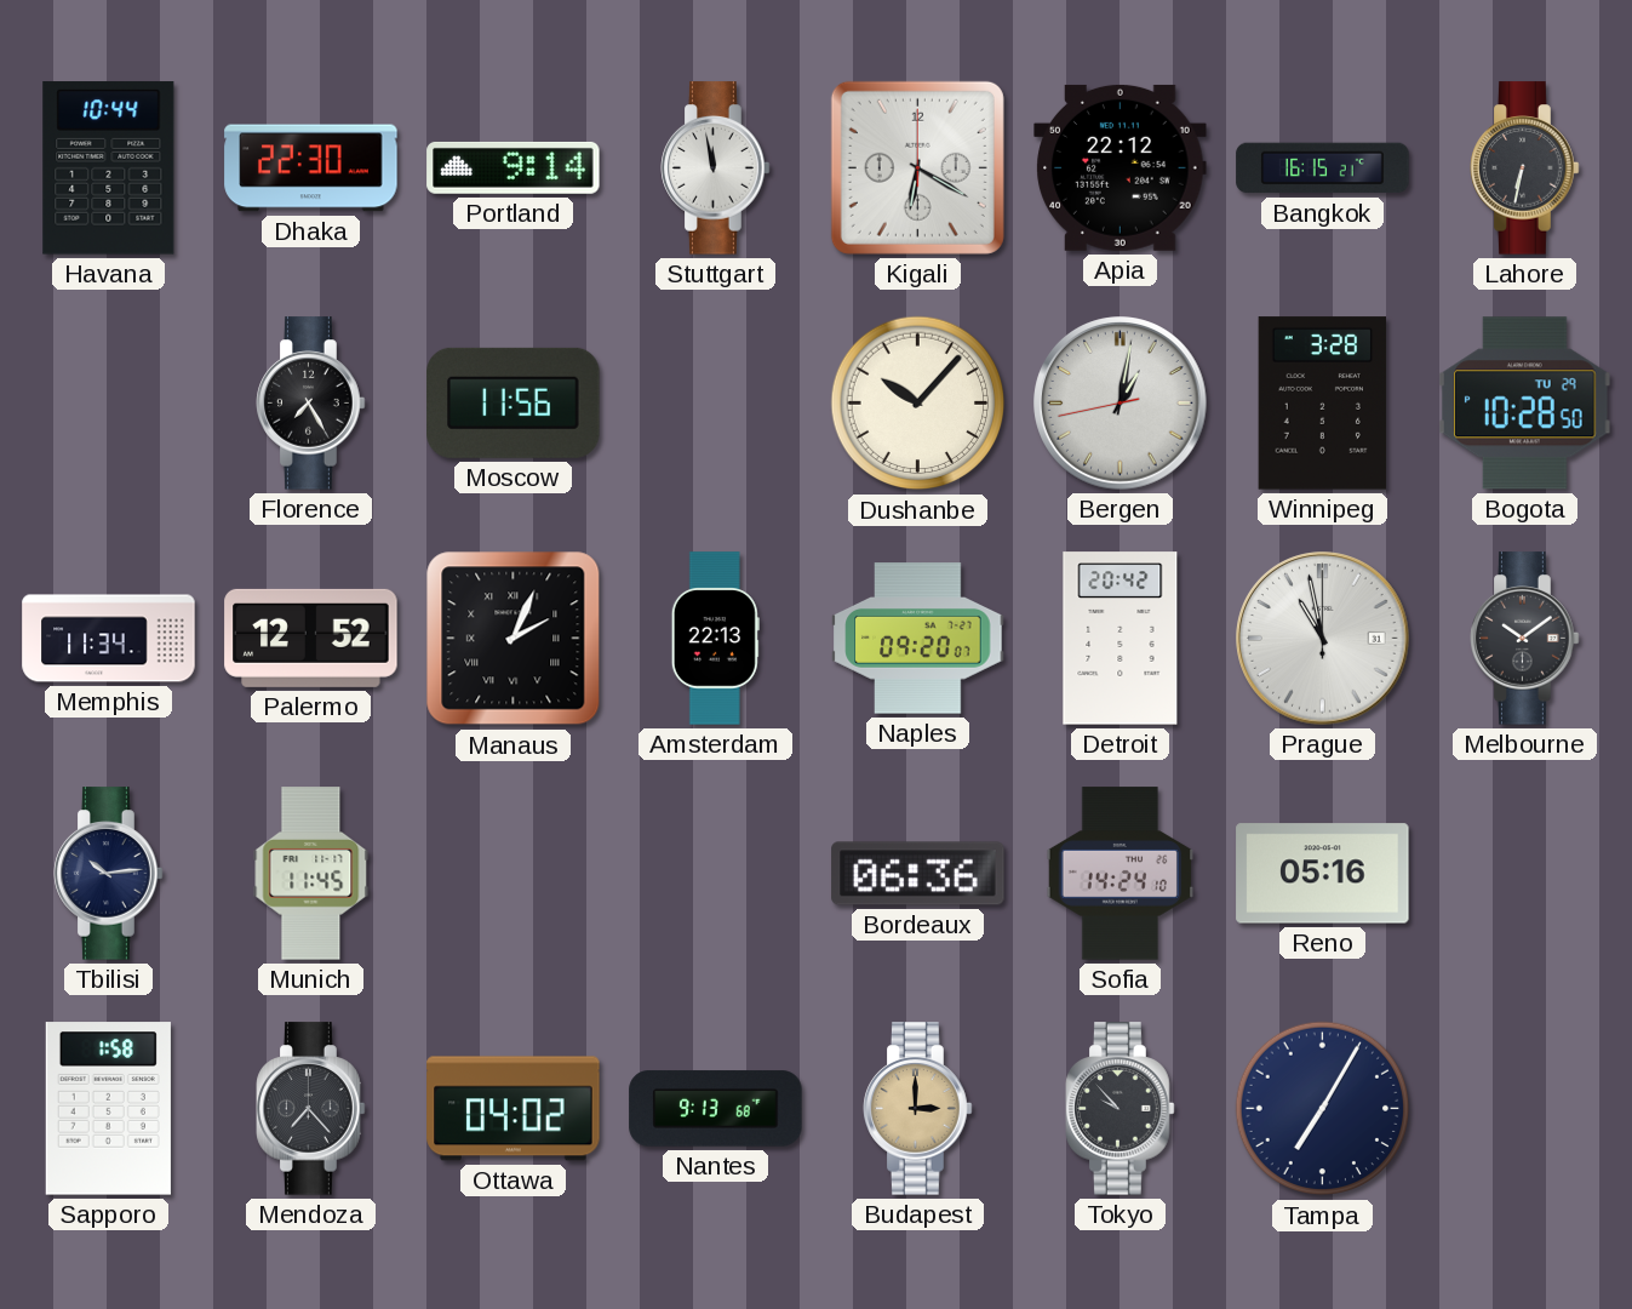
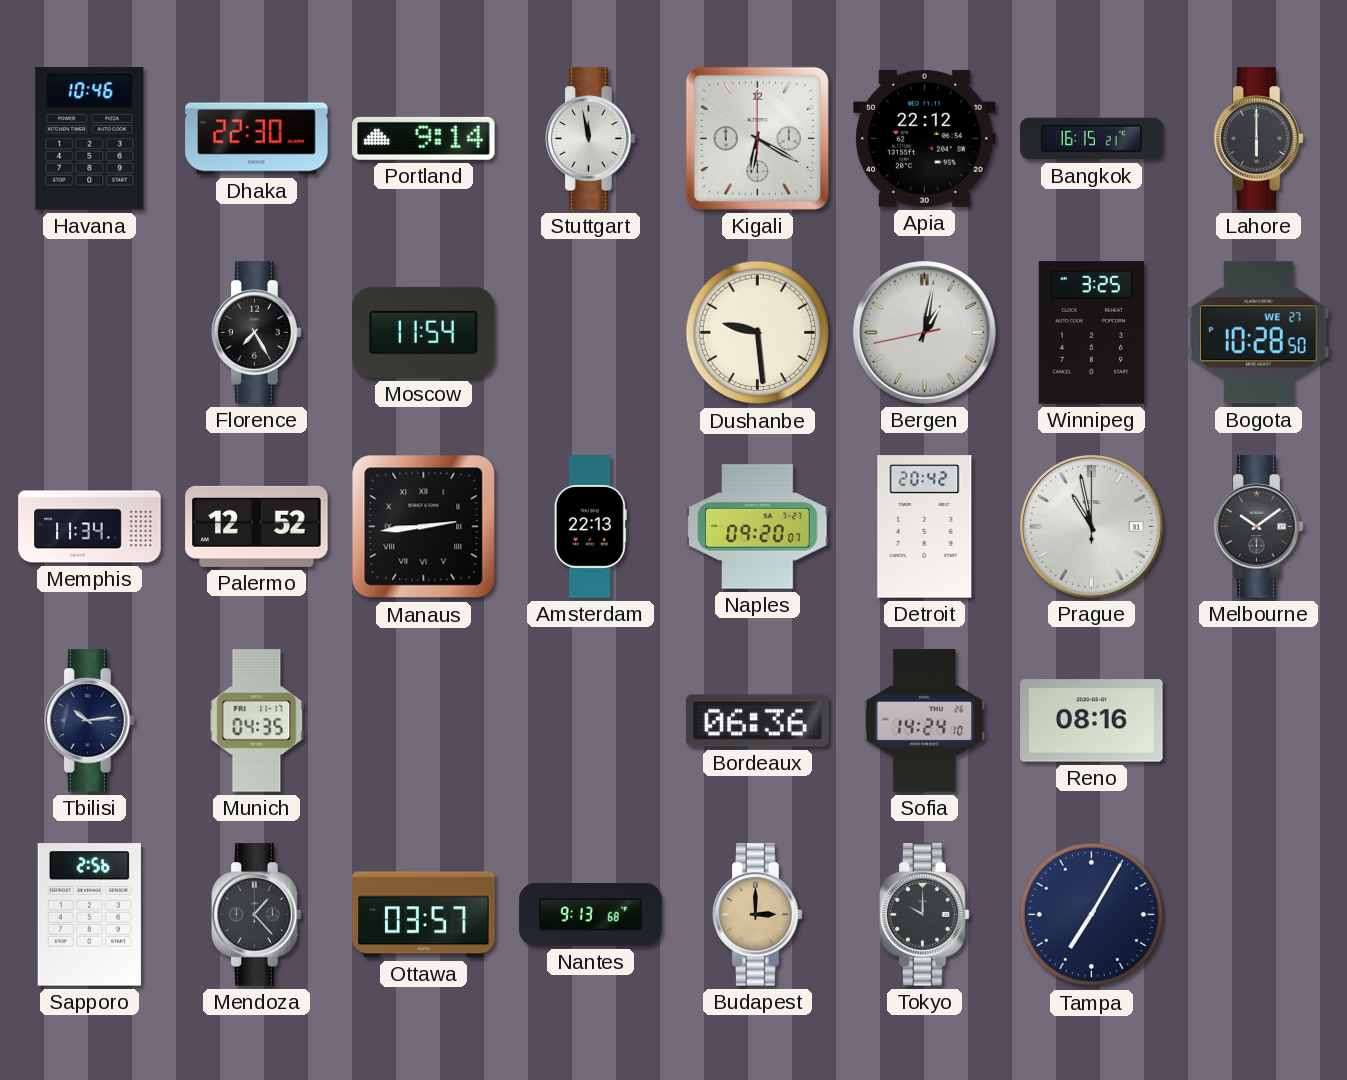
Havana: 10:44 -> 10:46 (90, 139)
Lahore: 6:32 -> 6:00 (1259, 139)
Moscow: 11:56 -> 11:54 (424, 332)
Dushanbe: 10:07 -> 9:29 (758, 333)
Winnipeg: 3:28 -> 3:25 (1092, 333)
Bogota date: TU 29 -> WE 27 (1259, 333)
Manaus: 2:04 -> 2:44 (424, 527)
Munich: 11:45 -> 04:35 (257, 721)
Reno: 05:16 -> 08:16 (1092, 721)
Sapporo: 1:58 -> 2:56 (89, 915)
Mendoza: 7:23 -> 1:23 (257, 915)
Ottawa: 04:02 -> 03:57 (424, 915)
Tokyo: 9:53 -> 10:00 (925, 915)
